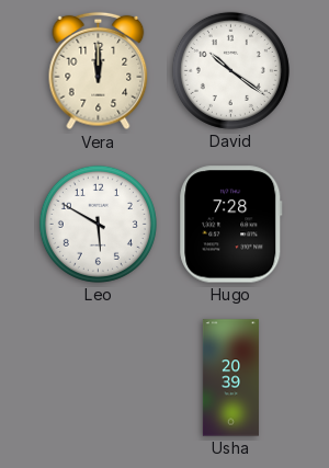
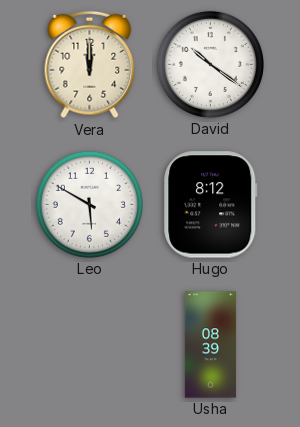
Hugo: 7:28 -> 8:12 (211, 205)
Usha: 20:39 -> 08:39 (210, 345)
